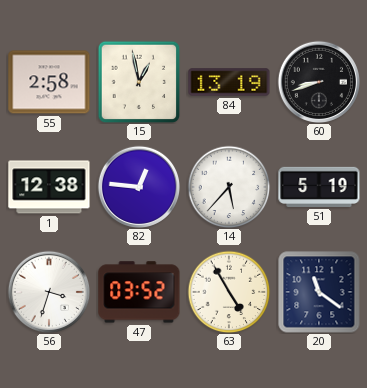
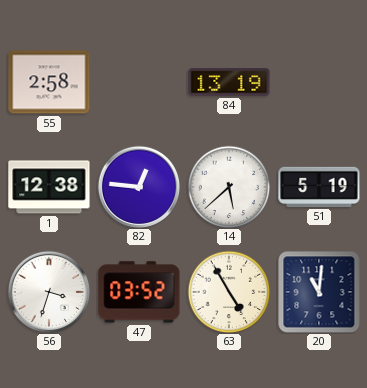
15: 12:58 -> none (139, 82)
60: 8:42 -> none (318, 81)
14: 5:37 -> 5:38 (229, 187)
20: 11:21 -> 11:01 (319, 292)
